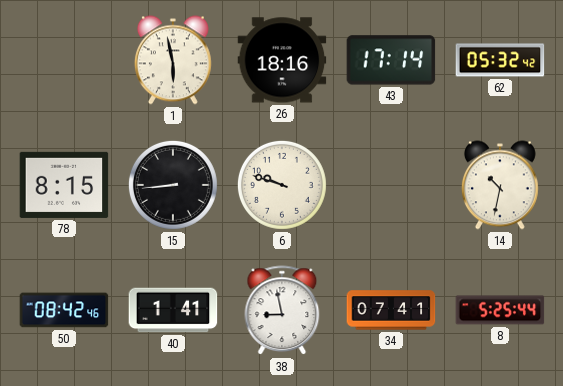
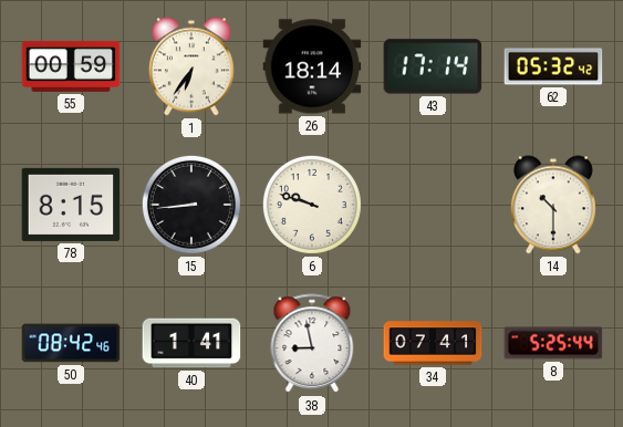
55: none -> 00:59 (71, 66)
1: 5:58 -> 6:36 (191, 66)
26: 18:16 -> 18:14 (312, 66)
14: 10:32 -> 10:30 (553, 205)
